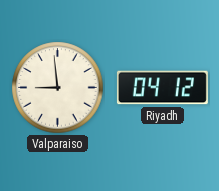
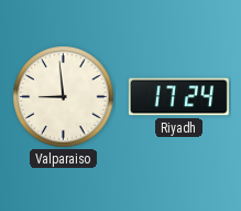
Riyadh: 04:12 -> 17:24 (178, 97)
